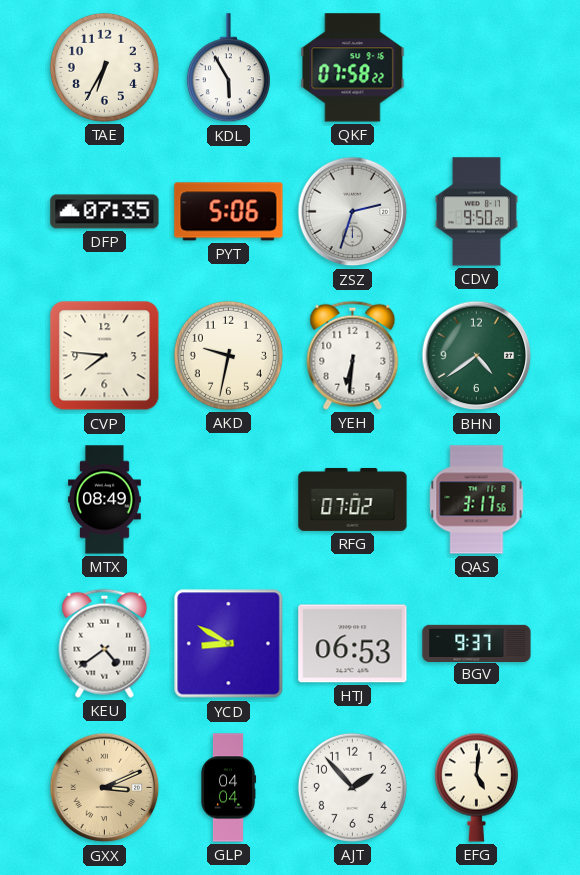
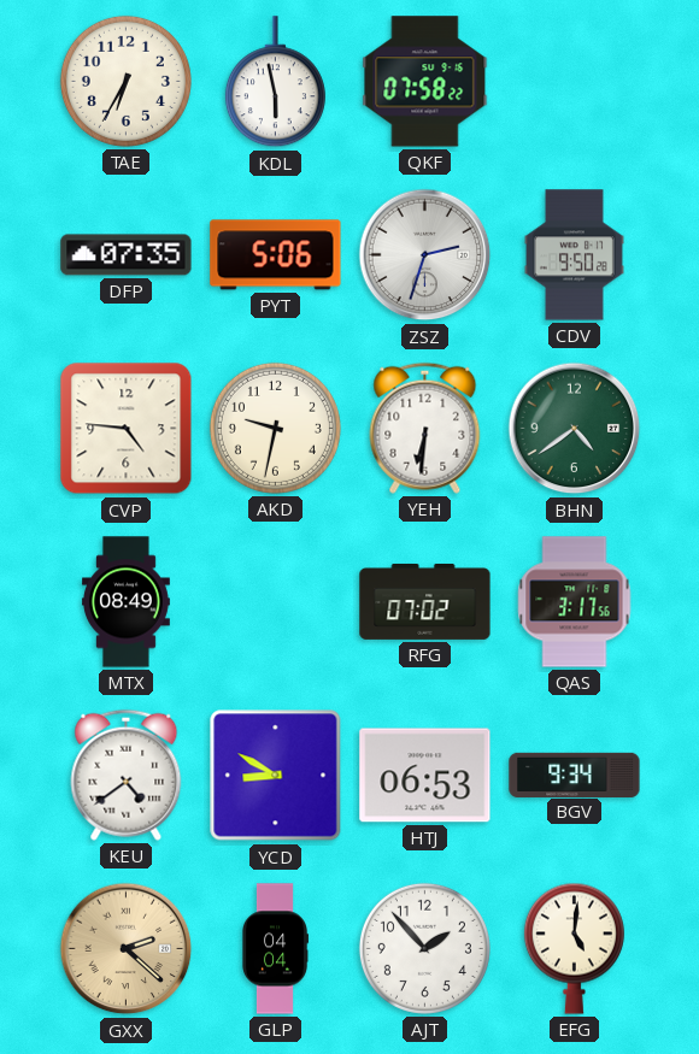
KDL: 5:55 -> 5:58 (275, 82)
CVP: 7:46 -> 4:46 (127, 429)
BGV: 9:37 -> 9:34 (575, 775)
GXX: 3:11 -> 2:22 (127, 949)
